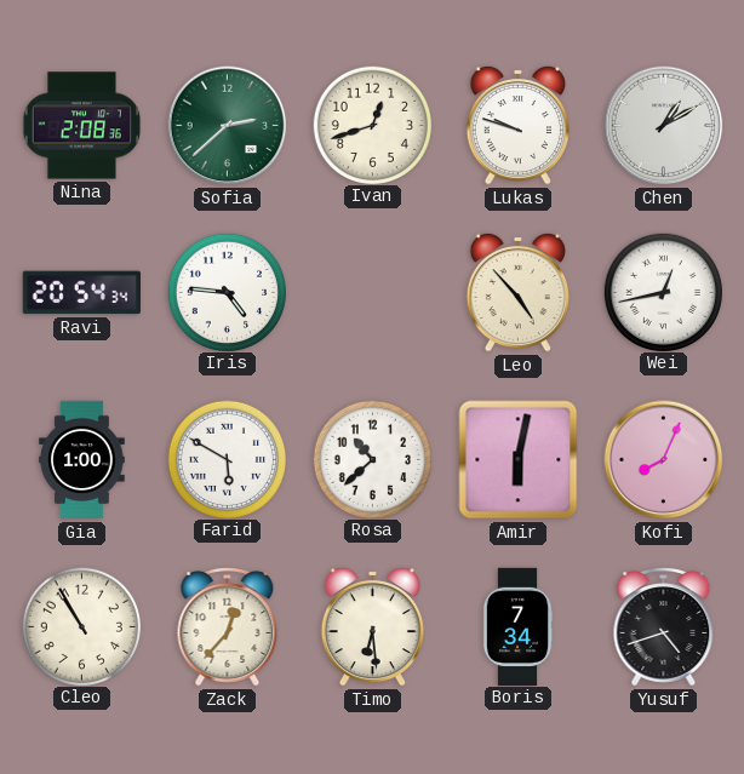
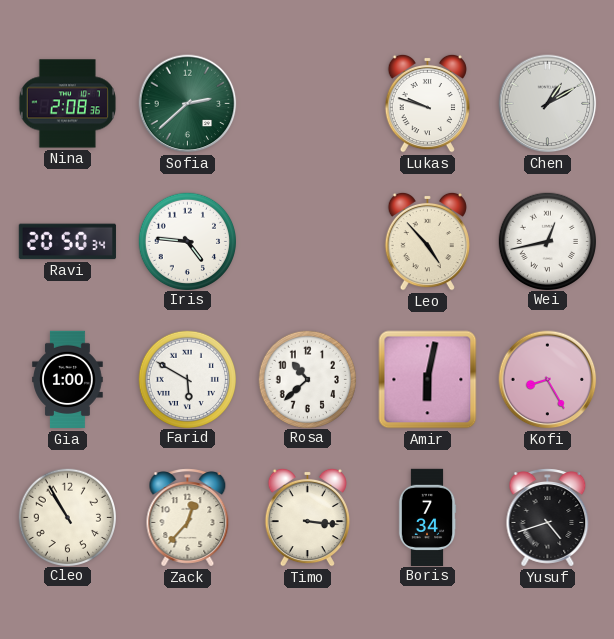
Ivan: 12:42 -> none (372, 125)
Ravi: 20:54 -> 20:50 (67, 242)
Kofi: 8:04 -> 8:25 (548, 380)
Timo: 6:29 -> 3:16 (307, 517)
